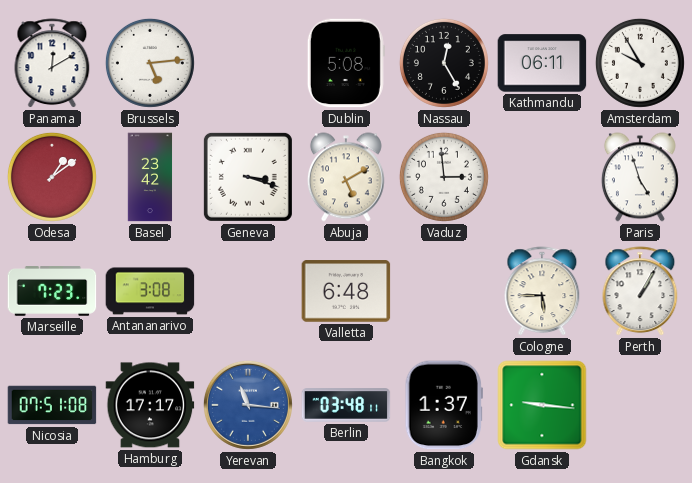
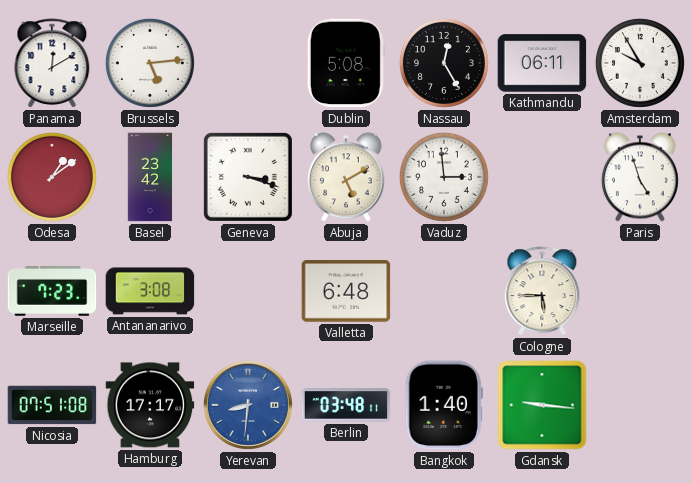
Perth: 1:05 -> none (640, 292)
Yerevan: 11:16 -> 8:31 (248, 405)
Bangkok: 1:37 -> 1:40 (444, 405)
